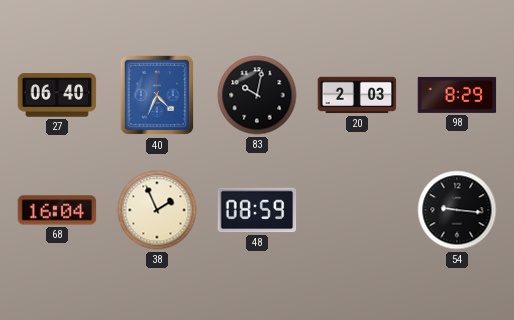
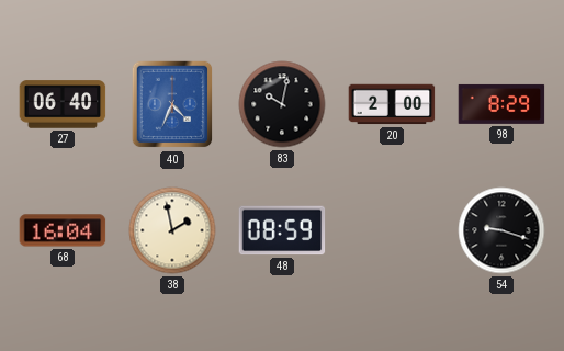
20: 2:03 -> 2:00 (392, 104)
38: 1:56 -> 1:58 (172, 230)
54: 9:16 -> 9:18 (501, 230)
